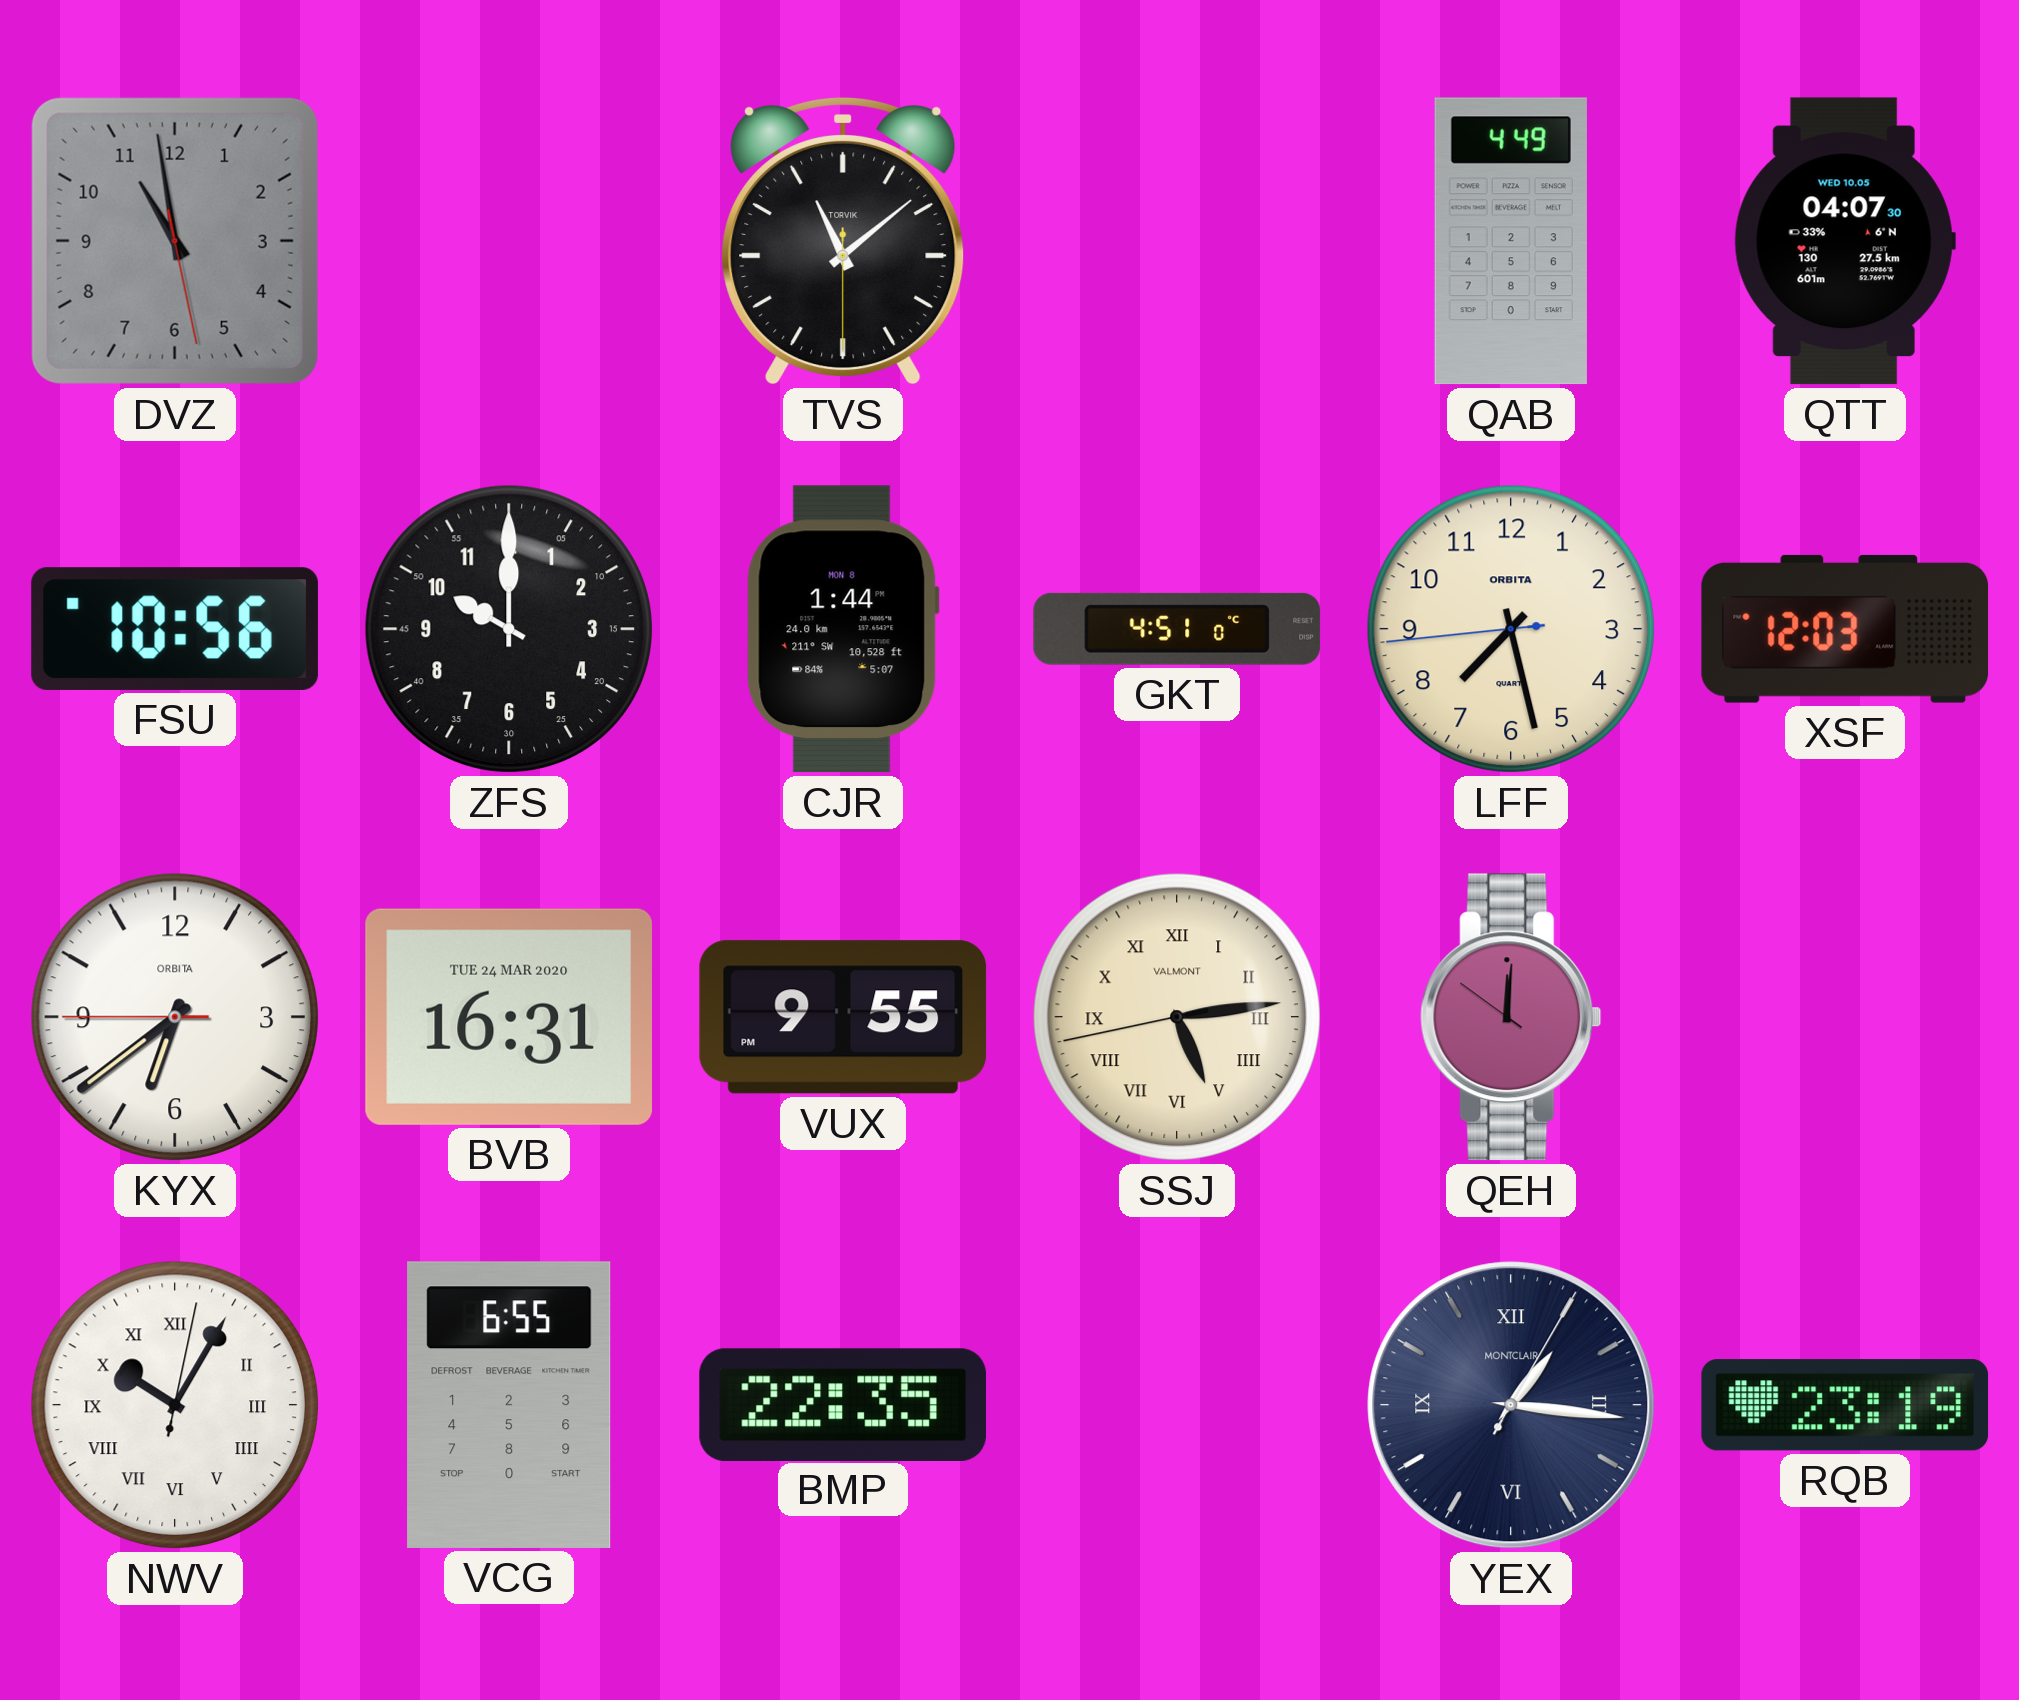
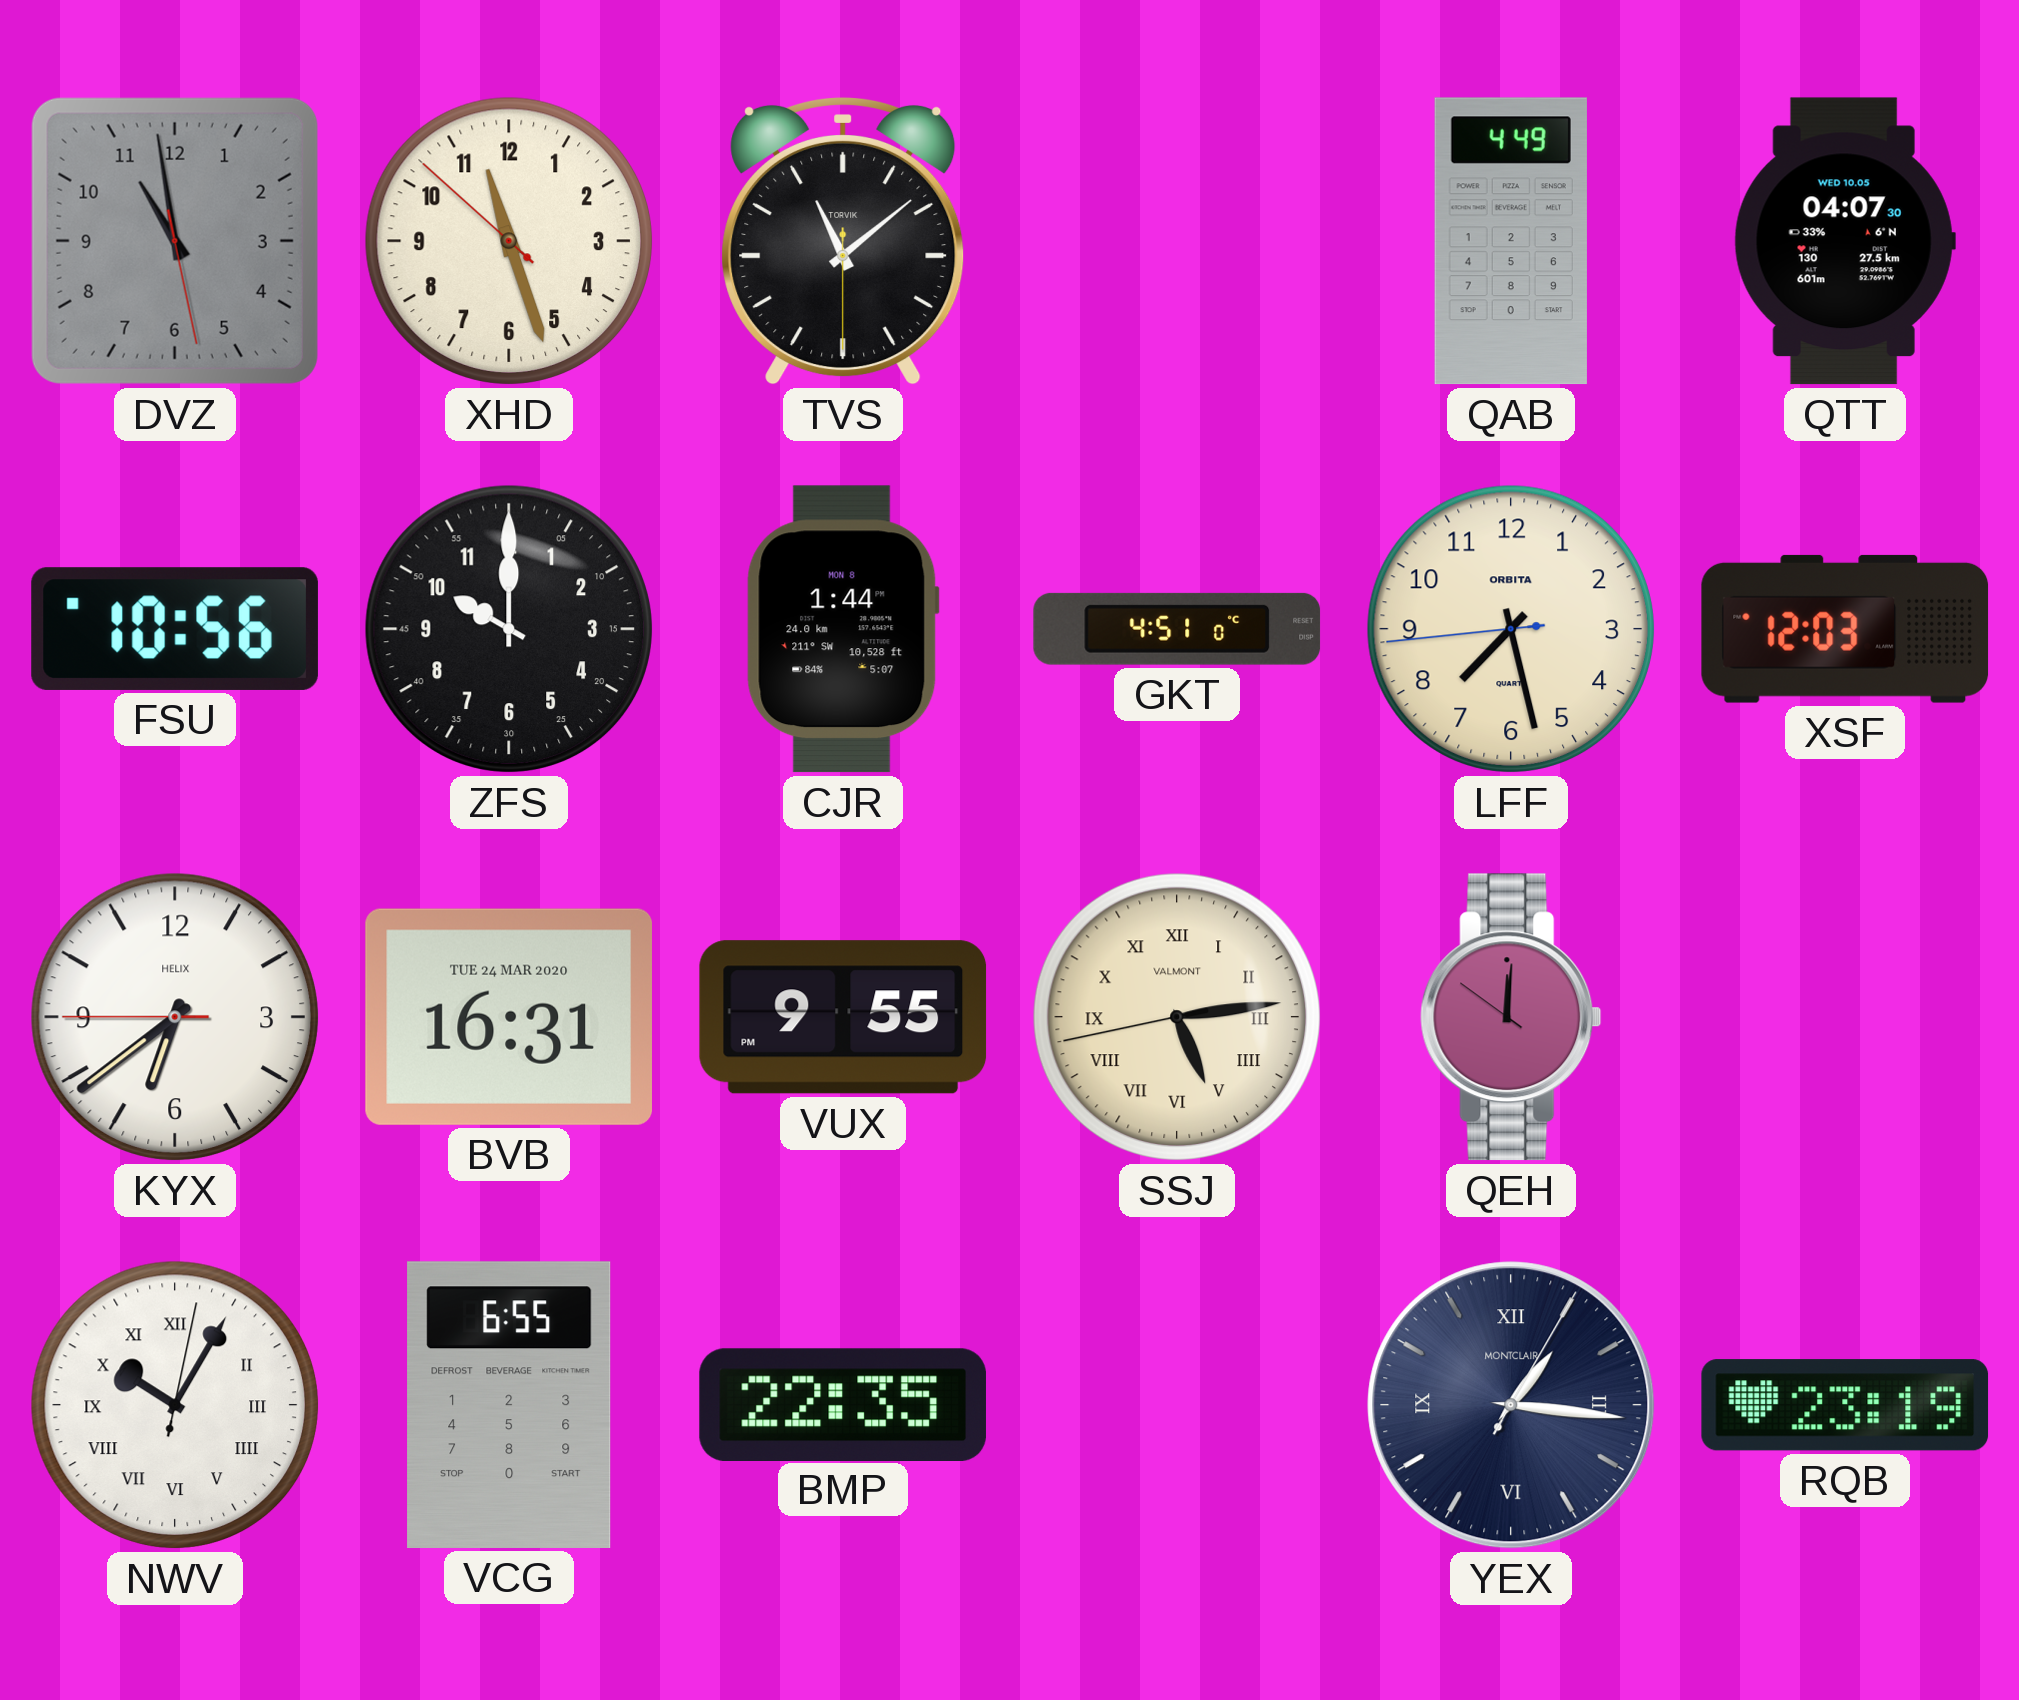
XHD: none -> 11:26 (509, 241)
KYX brand: ORBITA -> HELIX (175, 1017)
